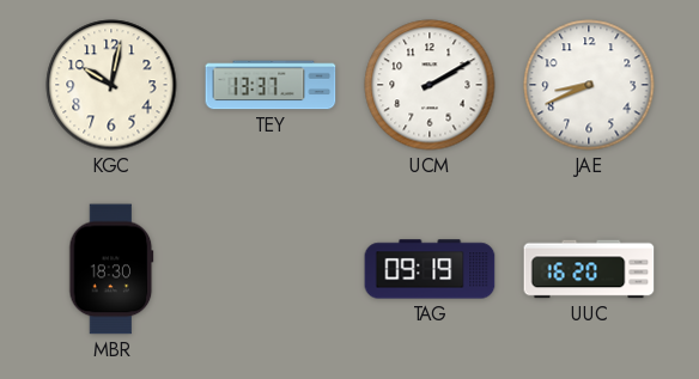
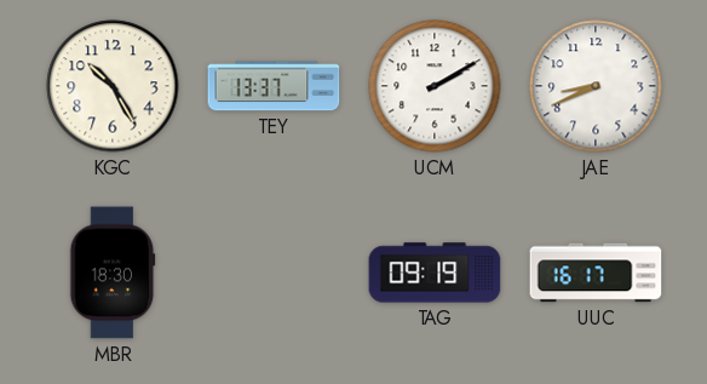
KGC: 10:02 -> 10:25 (113, 86)
UUC: 16:20 -> 16:17 (596, 273)
